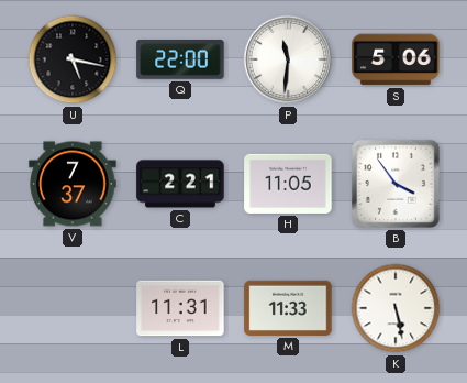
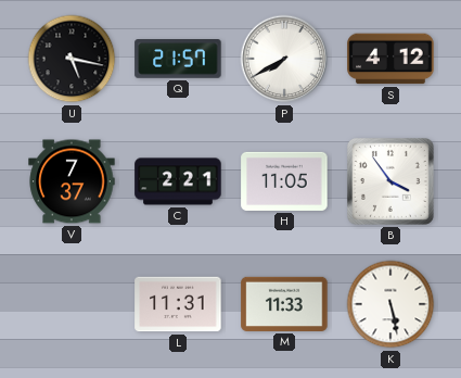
Q: 22:00 -> 21:57 (178, 59)
P: 11:31 -> 7:40 (284, 59)
S: 5:06 -> 4:12 (390, 59)
